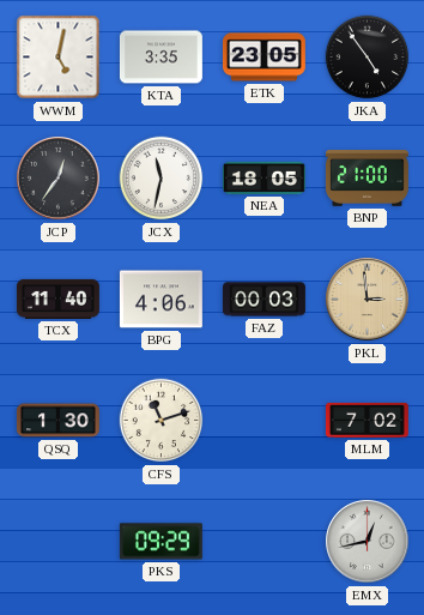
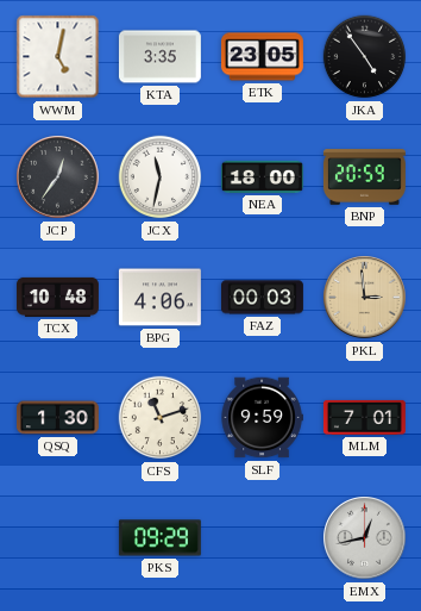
NEA: 18:05 -> 18:00 (262, 176)
BNP: 21:00 -> 20:59 (364, 177)
TCX: 11:40 -> 10:48 (57, 297)
SLF: none -> 9:59 (262, 418)
MLM: 7:02 -> 7:01 (364, 417)
